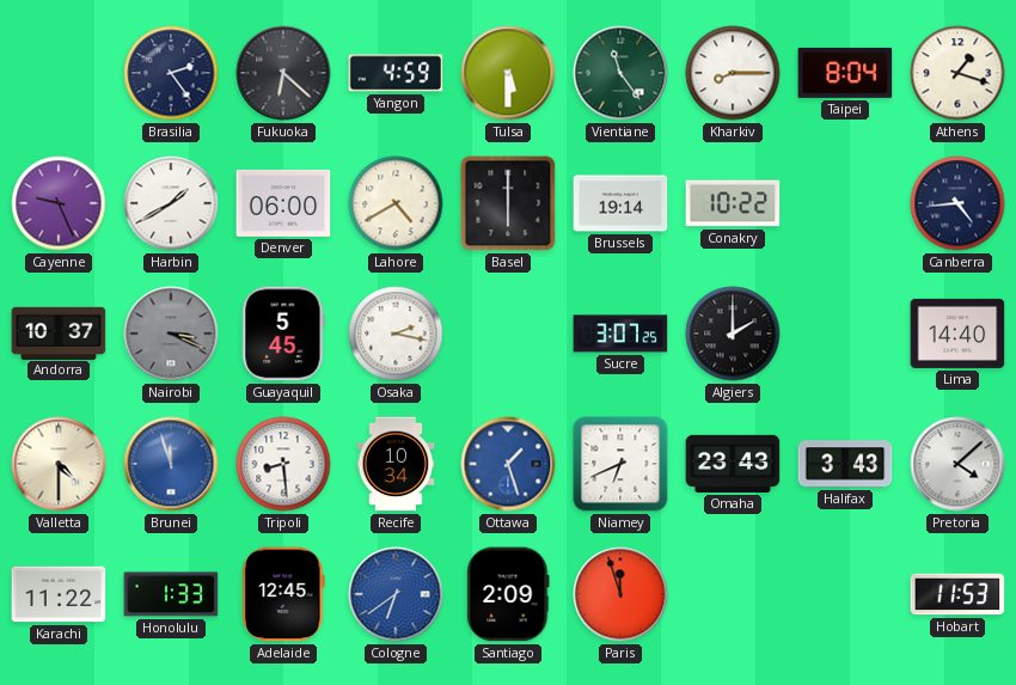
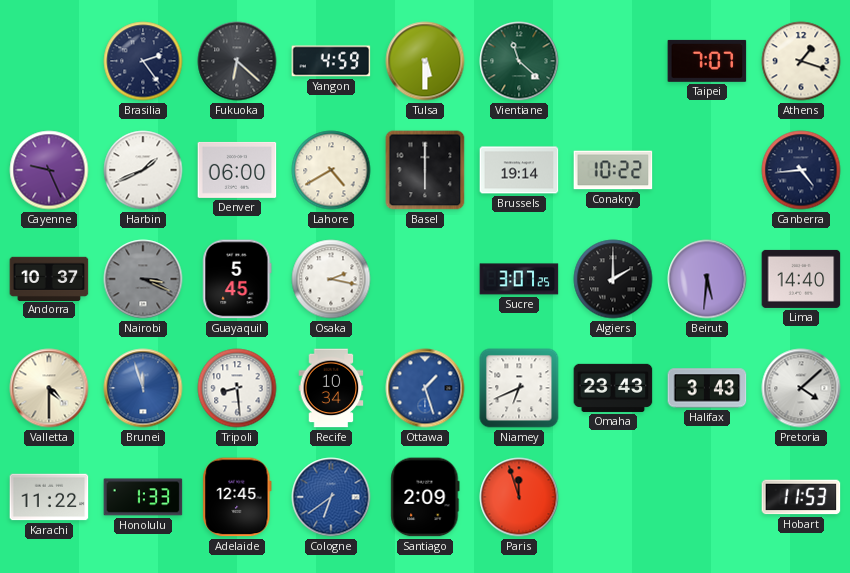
Vientiane: 11:24 -> 11:22 (519, 61)
Kharkiv: 8:15 -> none (733, 73)
Taipei: 8:04 -> 7:07 (707, 61)
Harbin: 1:40 -> 1:41 (143, 170)
Beirut: none -> 5:31 (707, 279)
